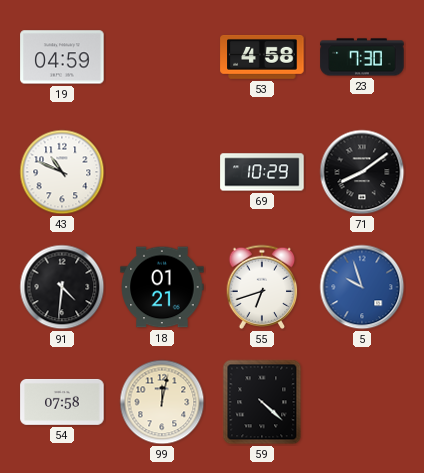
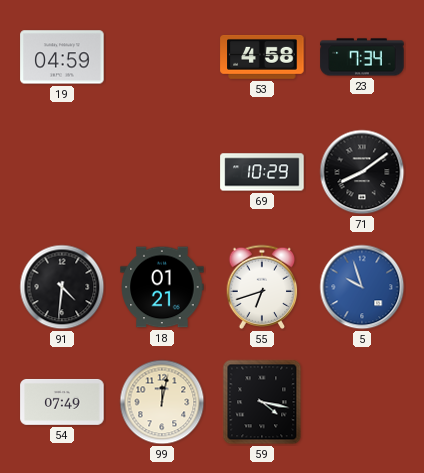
23: 7:30 -> 7:34 (362, 57)
43: 10:49 -> none (62, 172)
54: 07:58 -> 07:49 (62, 402)
59: 4:22 -> 4:17 (262, 402)
